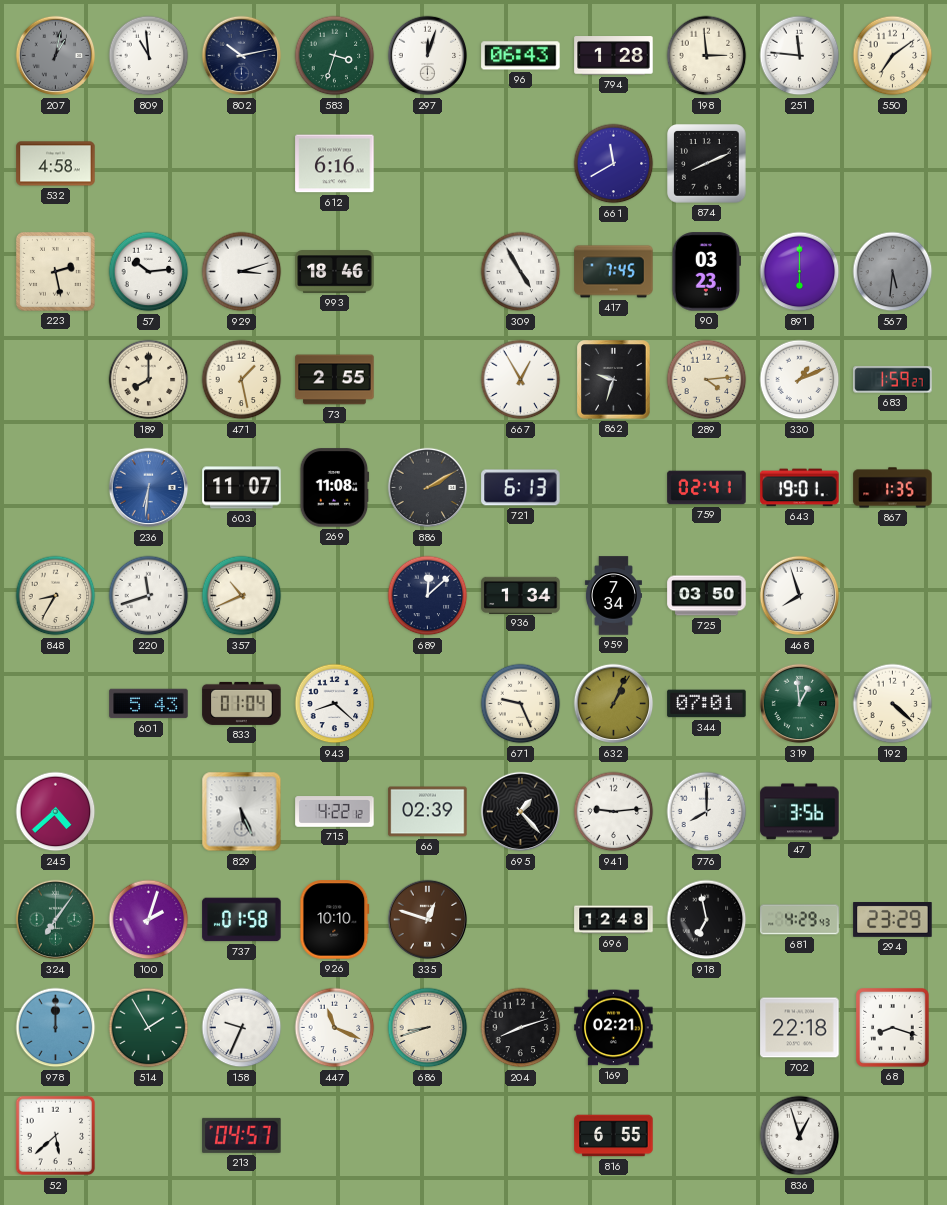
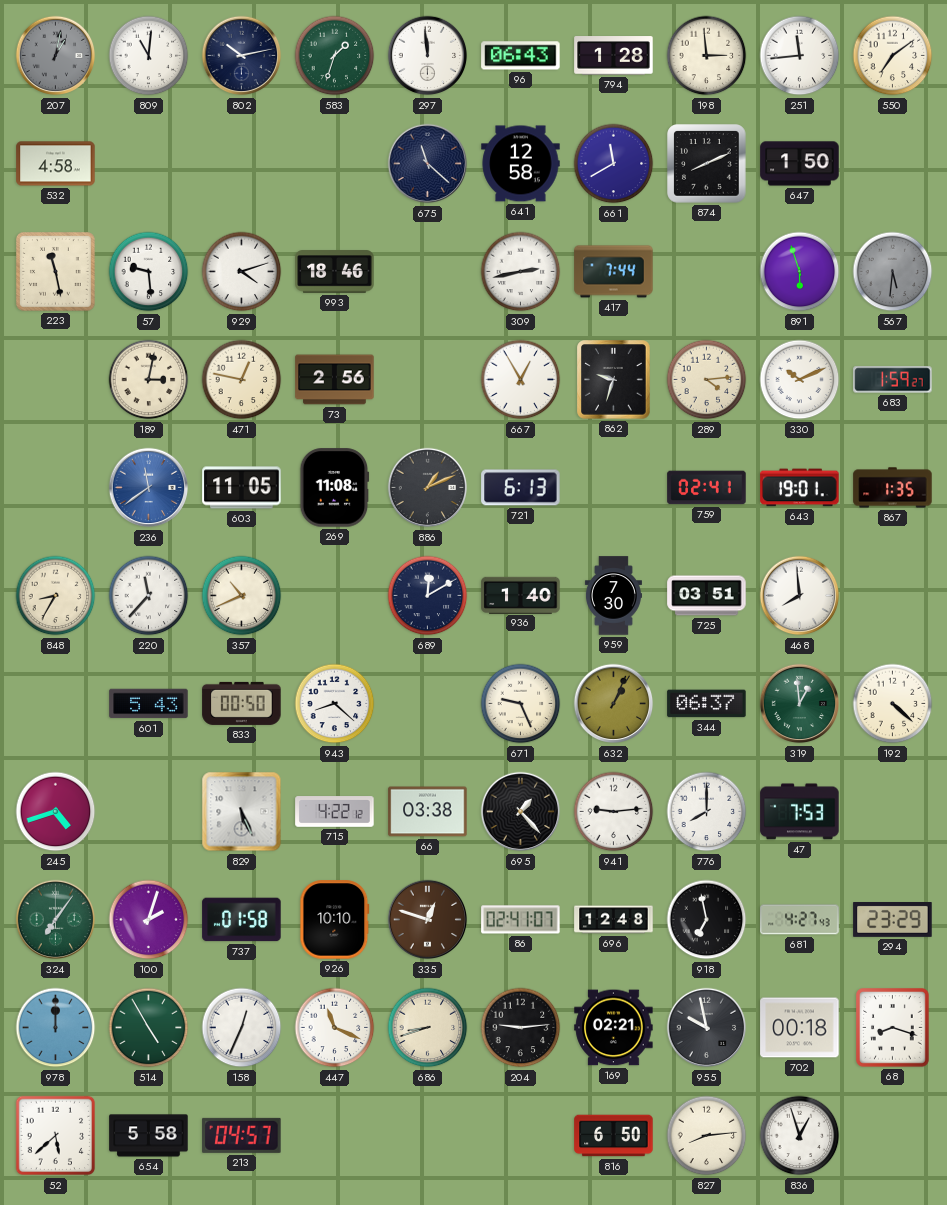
809: 10:59 -> 11:01 (149, 56)
583: 3:33 -> 1:33 (335, 56)
297: 12:03 -> 11:59 (428, 56)
251: 11:46 -> 11:44 (800, 56)
612: 6:16 -> none (335, 164)
675: none -> 11:22 (428, 164)
641: none -> 12:58 (521, 164)
647: none -> 1:50 (800, 164)
223: 2:28 -> 11:28 (55, 271)
57: 10:14 -> 9:29 (149, 272)
929: 3:12 -> 4:12 (242, 272)
309: 4:55 -> 2:43 (521, 272)
417: 7:45 -> 7:44 (614, 272)
90: 03:23 -> none (706, 272)
891: 6:00 -> 5:57 (800, 272)
189: 8:00 -> 3:02 (149, 380)
471: 1:28 -> 12:47 (242, 380)
73: 2:55 -> 2:56 (335, 380)
330: 1:11 -> 10:11 (800, 380)
236: 6:31 -> 11:39 (149, 488)
603: 11:07 -> 11:05 (242, 488)
886: 2:10 -> 1:11 (428, 488)
220: 11:42 -> 11:37 (149, 596)
689: 12:08 -> 12:10 (428, 596)
936: 1:34 -> 1:40 (521, 595)
959: 7:34 -> 7:30 (613, 596)
725: 03:50 -> 03:51 (707, 596)
468: 7:57 -> 7:59 (800, 596)
833: 01:04 -> 00:50 (242, 703)
344: 07:01 -> 06:37 (707, 704)
245: 4:38 -> 4:42 (56, 812)
66: 02:39 -> 03:38 (428, 812)
47: 3:56 -> 7:53 (800, 812)
86: none -> 02:41 (521, 920)
681: 4:29 -> 4:27 (800, 920)
514: 1:55 -> 4:55 (149, 1028)
158: 9:34 -> 12:34 (242, 1028)
204: 8:12 -> 9:14 (521, 1028)
955: none -> 9:58 (707, 1028)
702: 22:18 -> 00:18 (800, 1028)
654: none -> 5:58 (149, 1136)
816: 6:55 -> 6:50 (614, 1136)
827: none -> 8:14 (707, 1136)
